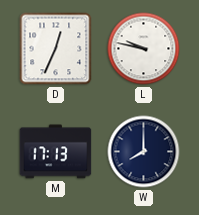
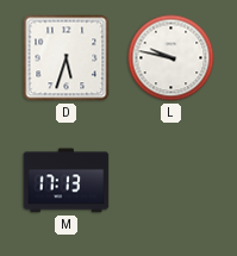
D: 12:34 -> 5:33 (67, 58)
W: 8:00 -> none (144, 152)
